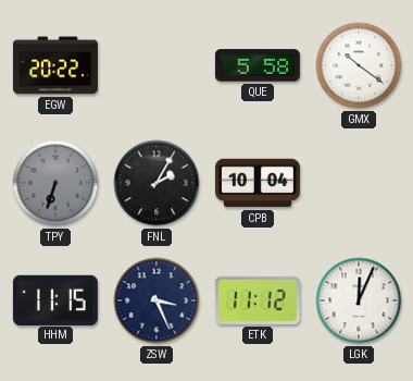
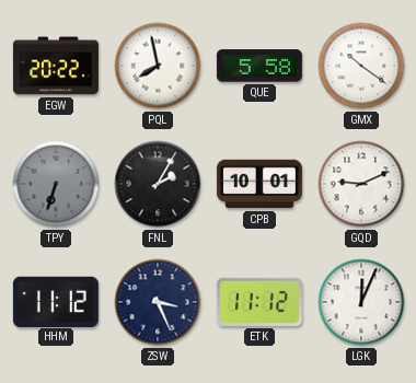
PQL: none -> 7:58 (158, 66)
CPB: 10:04 -> 10:01 (259, 184)
GQD: none -> 9:11 (361, 184)
HHM: 11:15 -> 11:12 (56, 301)
